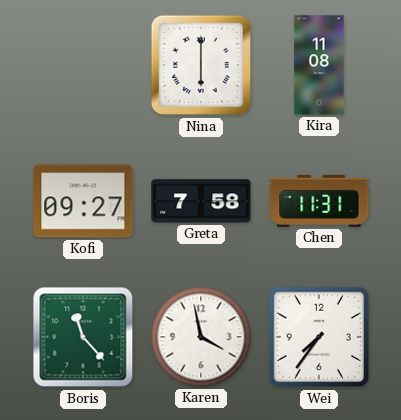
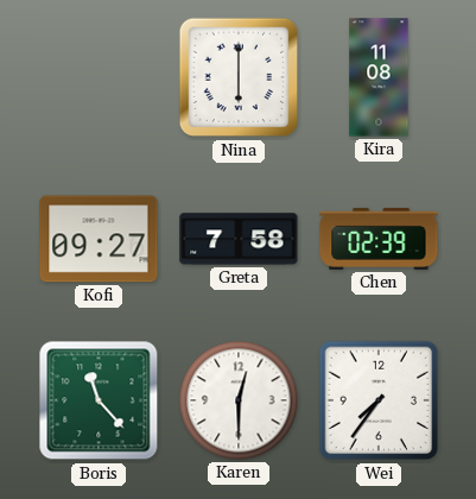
Chen: 11:31 -> 02:39 (379, 239)
Karen: 3:58 -> 12:30 (239, 400)
